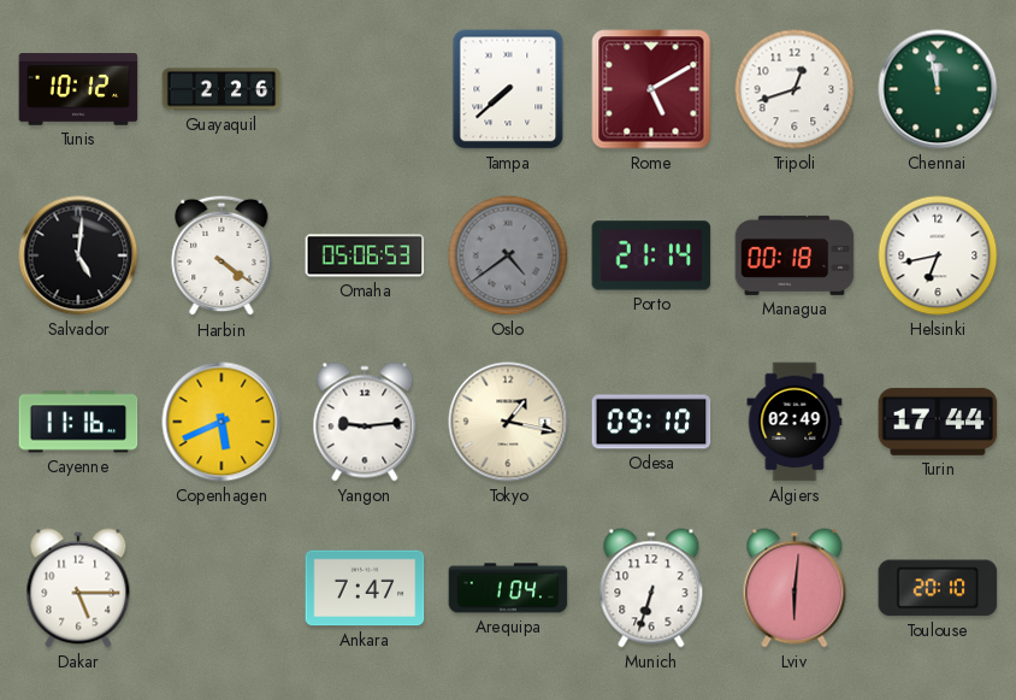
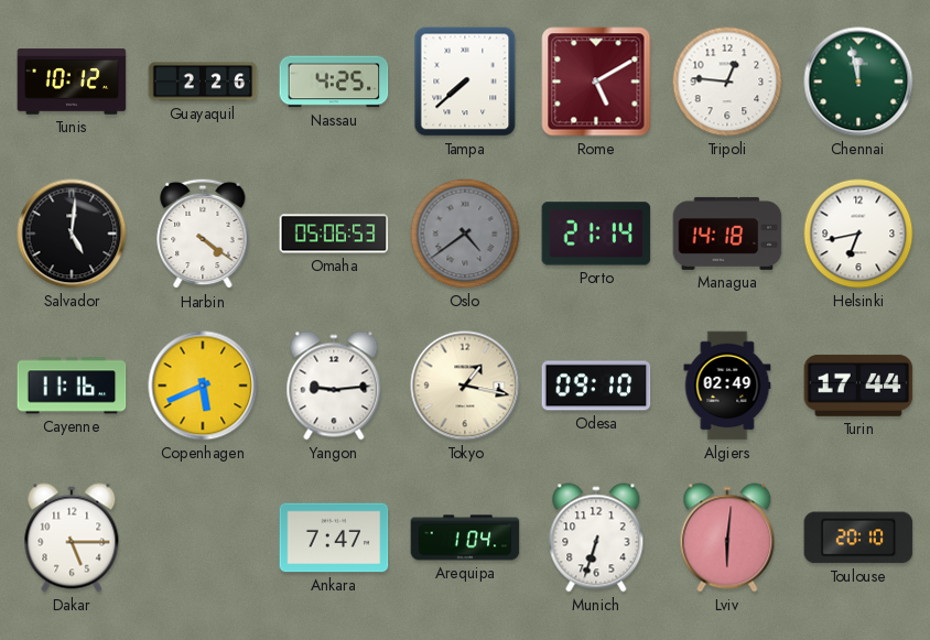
Nassau: none -> 4:25 (334, 82)
Tripoli: 12:42 -> 12:46 (727, 82)
Managua: 00:18 -> 14:18 (727, 234)
